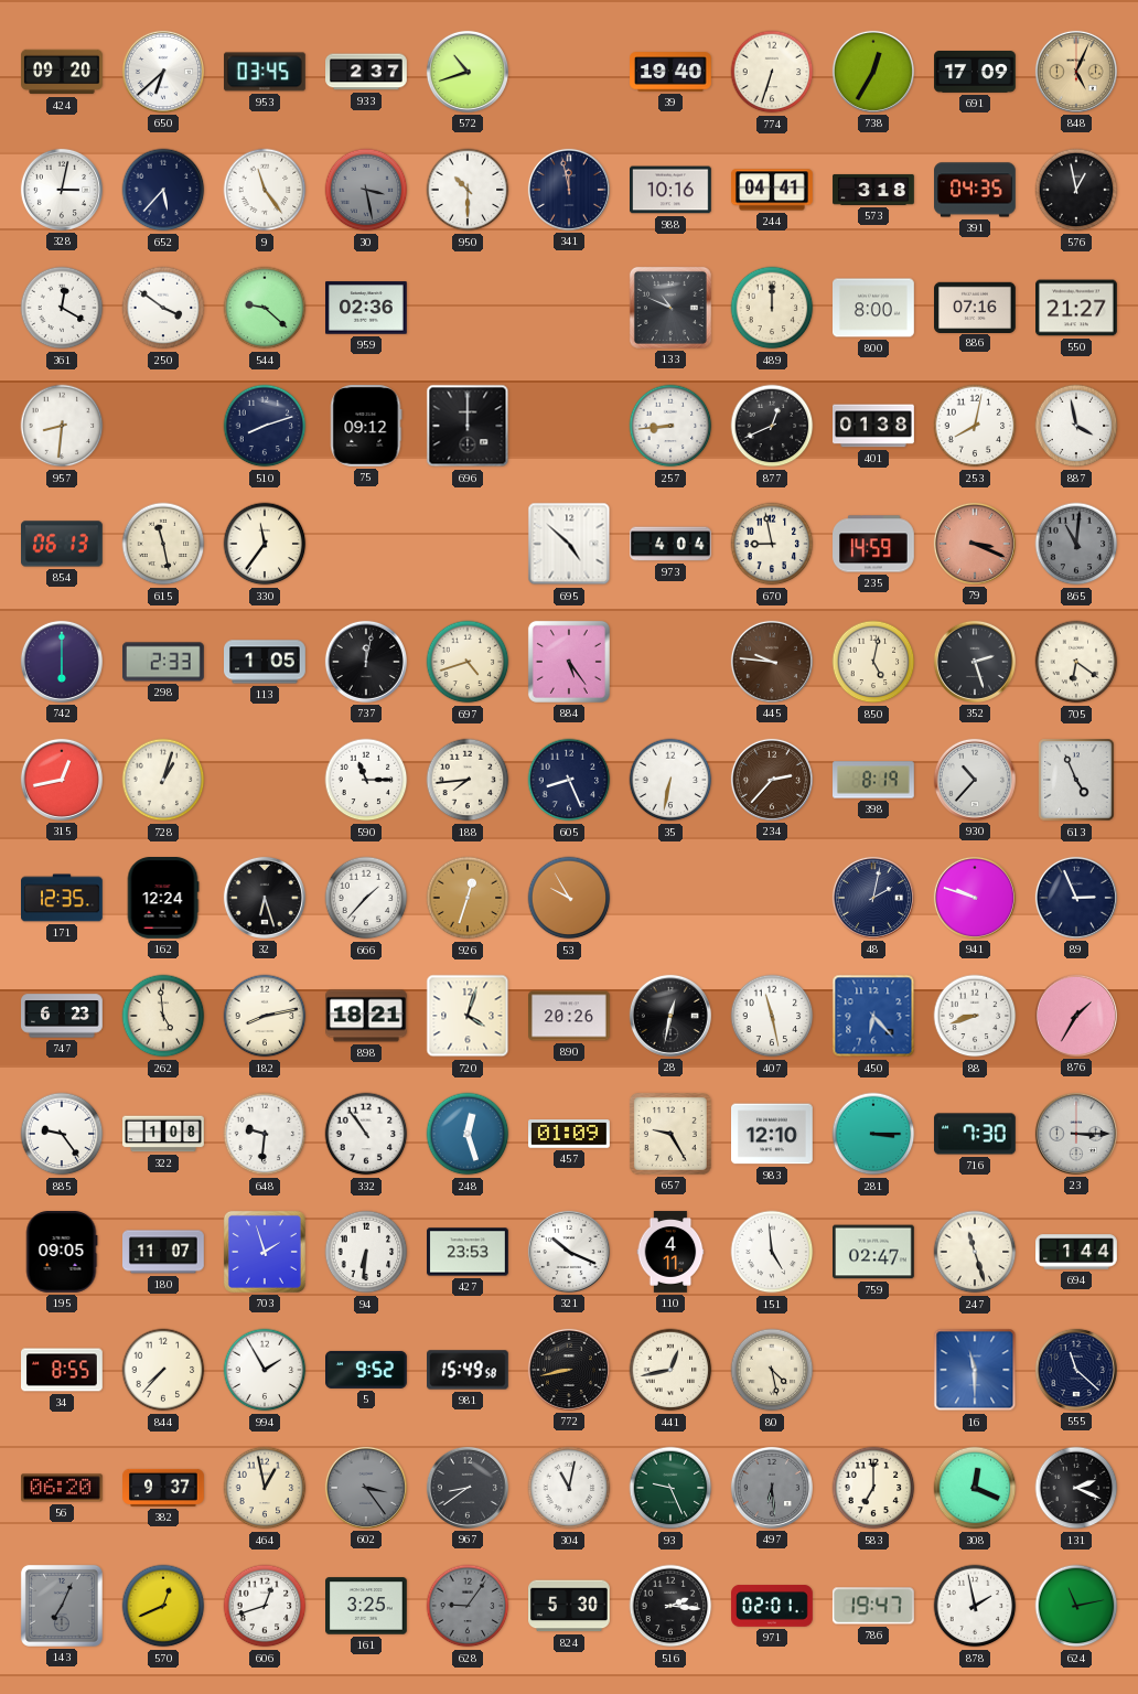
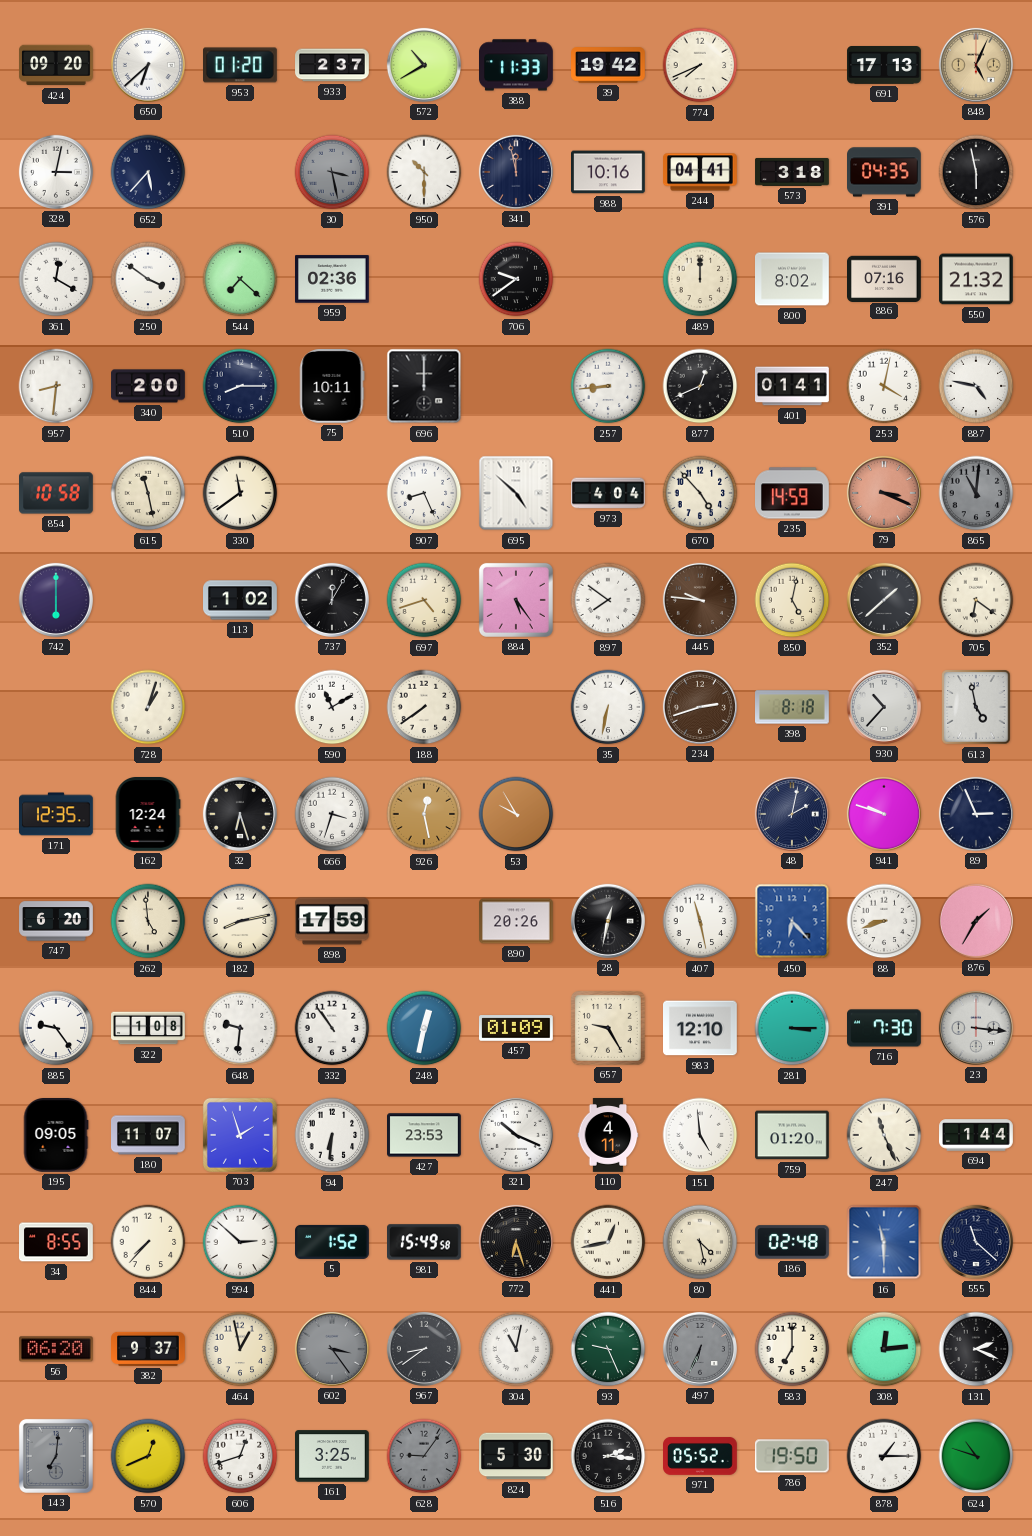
953: 03:45 -> 01:20 (241, 65)
572: 10:42 -> 10:40 (424, 65)
388: none -> 11:33 (517, 65)
39: 19:40 -> 19:42 (608, 65)
774: 6:33 -> 7:41 (700, 65)
738: 12:35 -> none (873, 72)
691: 17:09 -> 17:13 (884, 66)
9: 11:24 -> none (265, 190)
576: 12:58 -> 5:58 (976, 172)
544: 9:22 -> 7:22 (240, 279)
706: none -> 9:39 (516, 279)
133: 10:49 -> none (670, 308)
800: 8:00 -> 8:02 (793, 279)
550: 21:27 -> 21:32 (977, 279)
340: none -> 2:00 (148, 386)
510: 8:12 -> 8:15 (240, 386)
75: 09:12 -> 10:11 (332, 387)
401: 01:38 -> 01:41 (793, 386)
253: 8:02 -> 4:02 (884, 386)
887: 3:58 -> 4:47 (976, 386)
854: 06:13 -> 10:58 (57, 493)
330: 11:36 -> 11:39 (240, 493)
907: none -> 8:26 (424, 493)
670: 8:58 -> 4:53 (700, 493)
298: 2:33 -> none (164, 662)
113: 1:05 -> 1:02 (240, 600)
737: 12:02 -> 12:05 (332, 600)
897: none -> 7:51 (608, 600)
352: 2:27 -> 1:38 (884, 600)
315: 12:43 -> none (62, 780)
590: 11:15 -> 11:10 (332, 707)
188: 7:44 -> 7:39 (424, 707)
605: 8:26 -> none (569, 780)
234: 2:37 -> 2:42 (700, 707)
398: 8:19 -> 8:18 (793, 707)
613: 4:56 -> 4:58 (976, 707)
666: 1:37 -> 3:33 (332, 814)
926: 12:33 -> 12:28 (424, 814)
747: 6:23 -> 6:20 (56, 921)
898: 18:21 -> 17:59 (333, 921)
720: 4:03 -> none (468, 1016)
248: 12:27 -> 12:32 (424, 1028)
23: 3:15 -> 3:16 (976, 1028)
759: 02:47 -> 01:20 (793, 1135)
247: 11:27 -> 11:26 (884, 1135)
994: 1:55 -> 2:52 (240, 1242)
5: 9:52 -> 1:52 (332, 1242)
772: 8:43 -> 6:27 (516, 1242)
186: none -> 02:48 (793, 1242)
497: 6:29 -> 6:34 (700, 1349)
308: 12:19 -> 12:14 (884, 1349)
143: 7:04 -> 7:01 (56, 1456)
971: 02:01 -> 05:52 (701, 1457)
786: 19:47 -> 19:50 (792, 1456)
878: 1:58 -> 1:15 (884, 1456)
624: 11:13 -> 10:48 (976, 1456)
